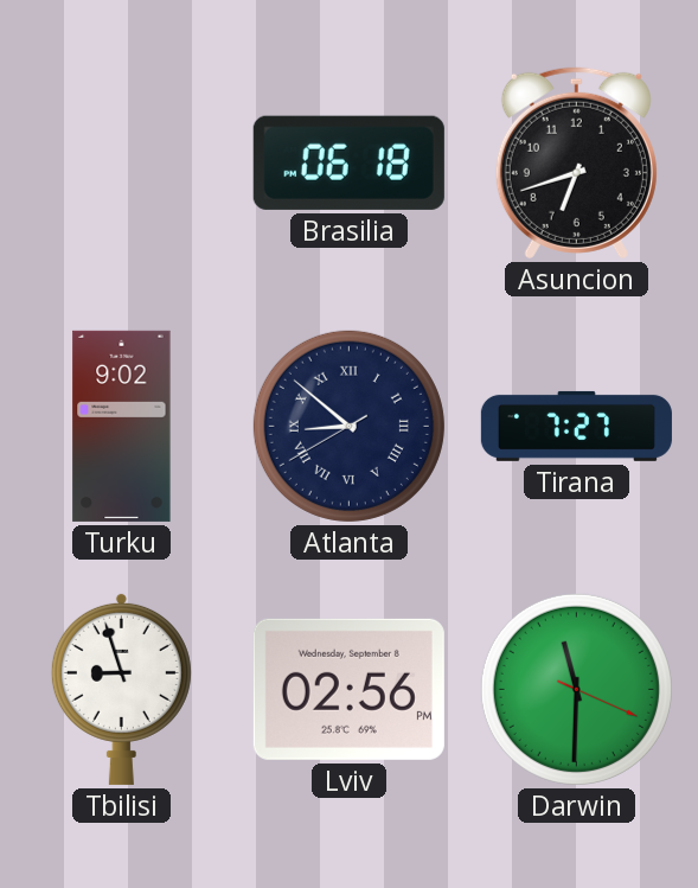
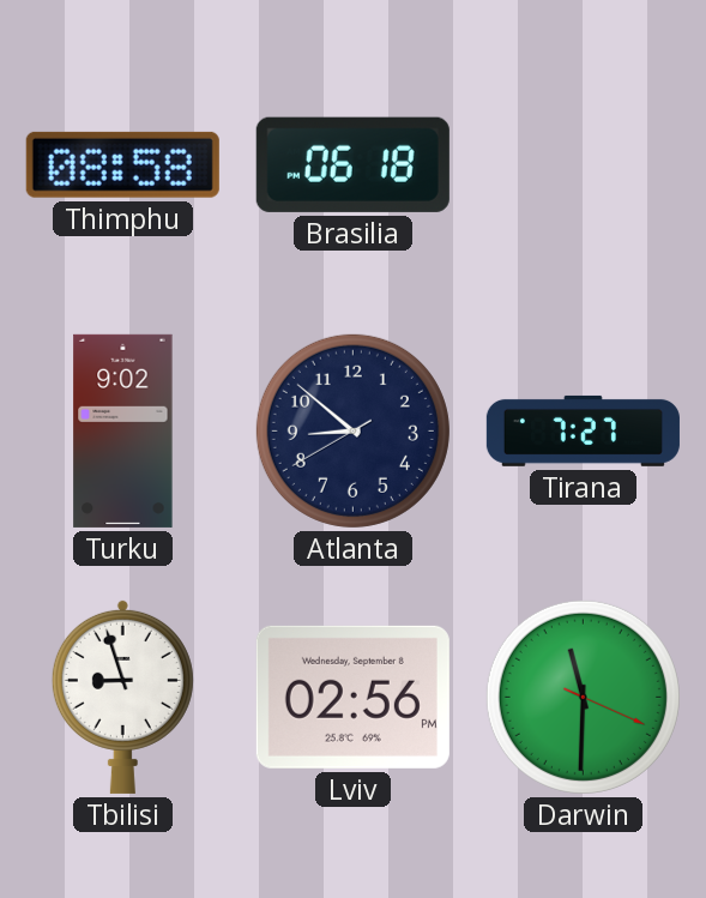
Thimphu: none -> 08:58 (122, 164)
Asuncion: 6:42 -> none (576, 162)
Atlanta numerals: Roman -> Arabic (352, 430)
